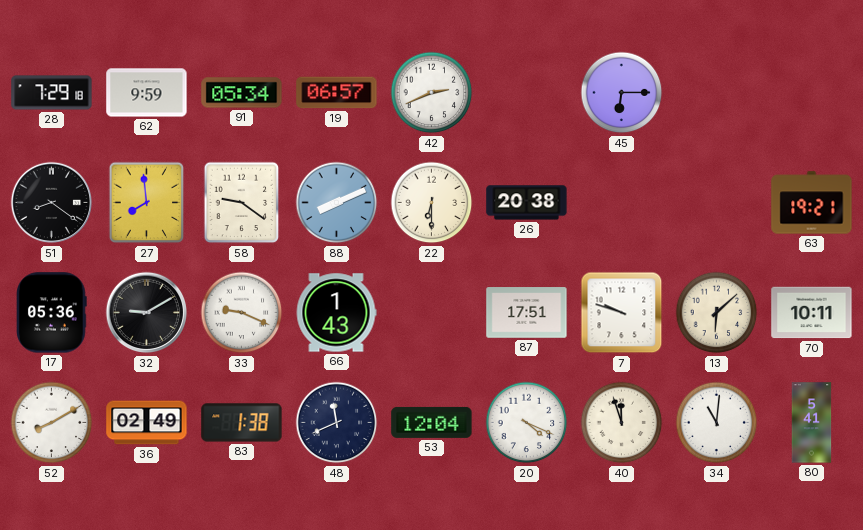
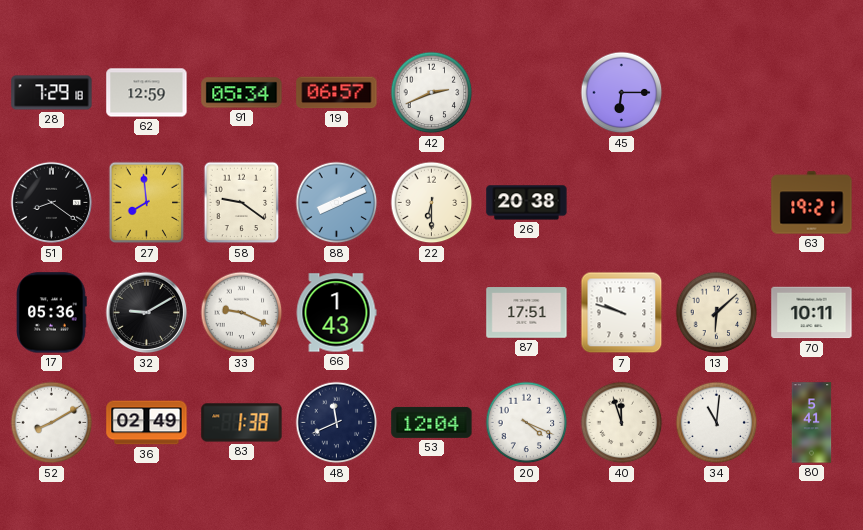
62: 9:59 -> 12:59 (147, 93)
